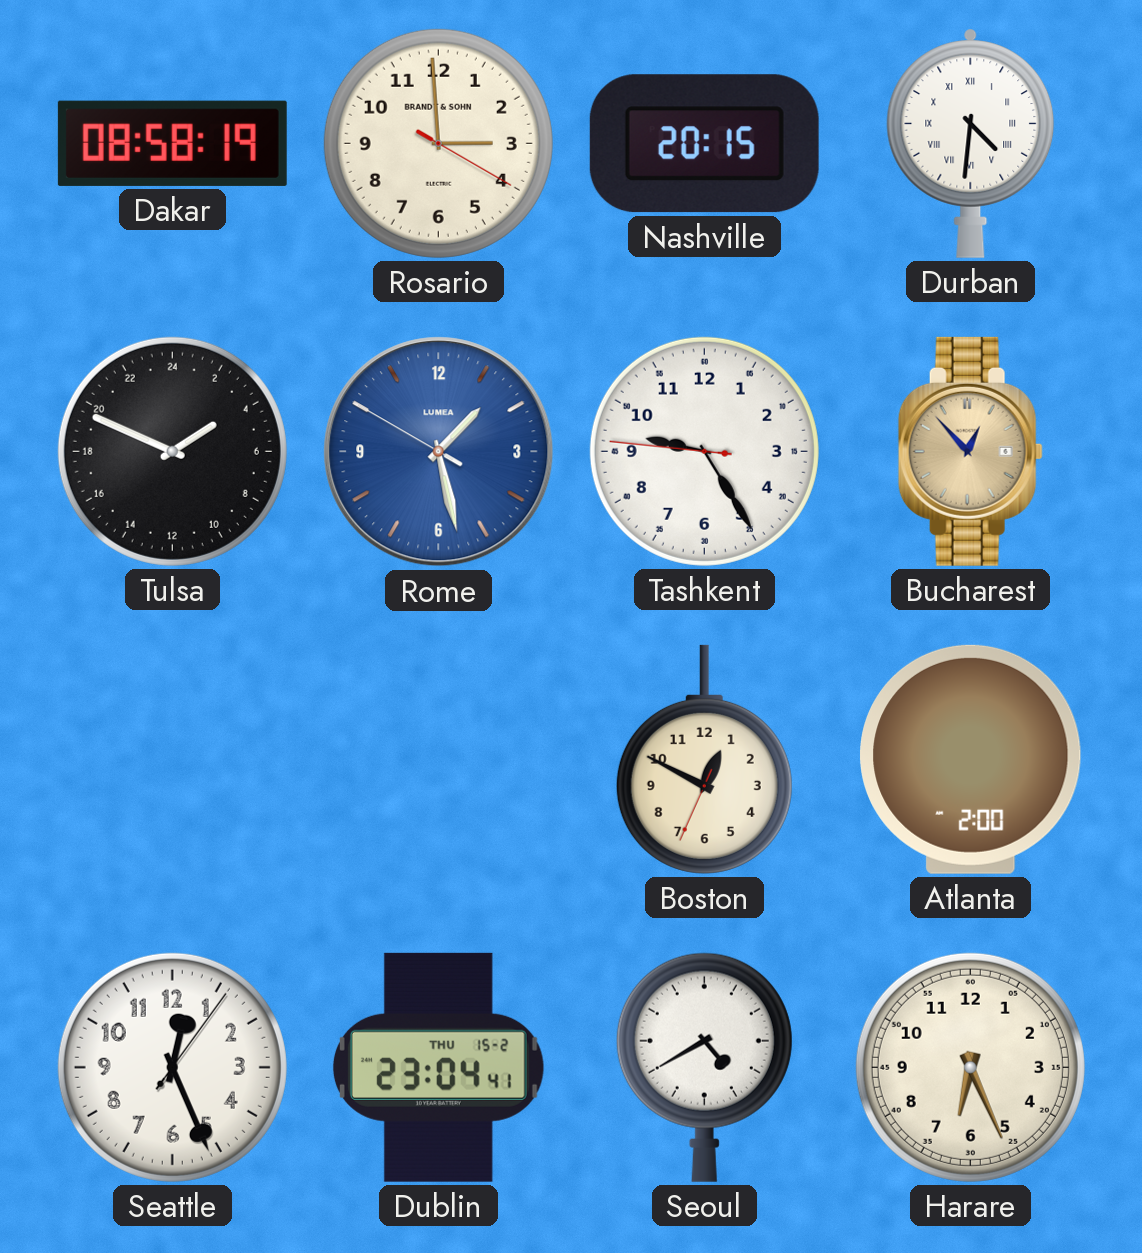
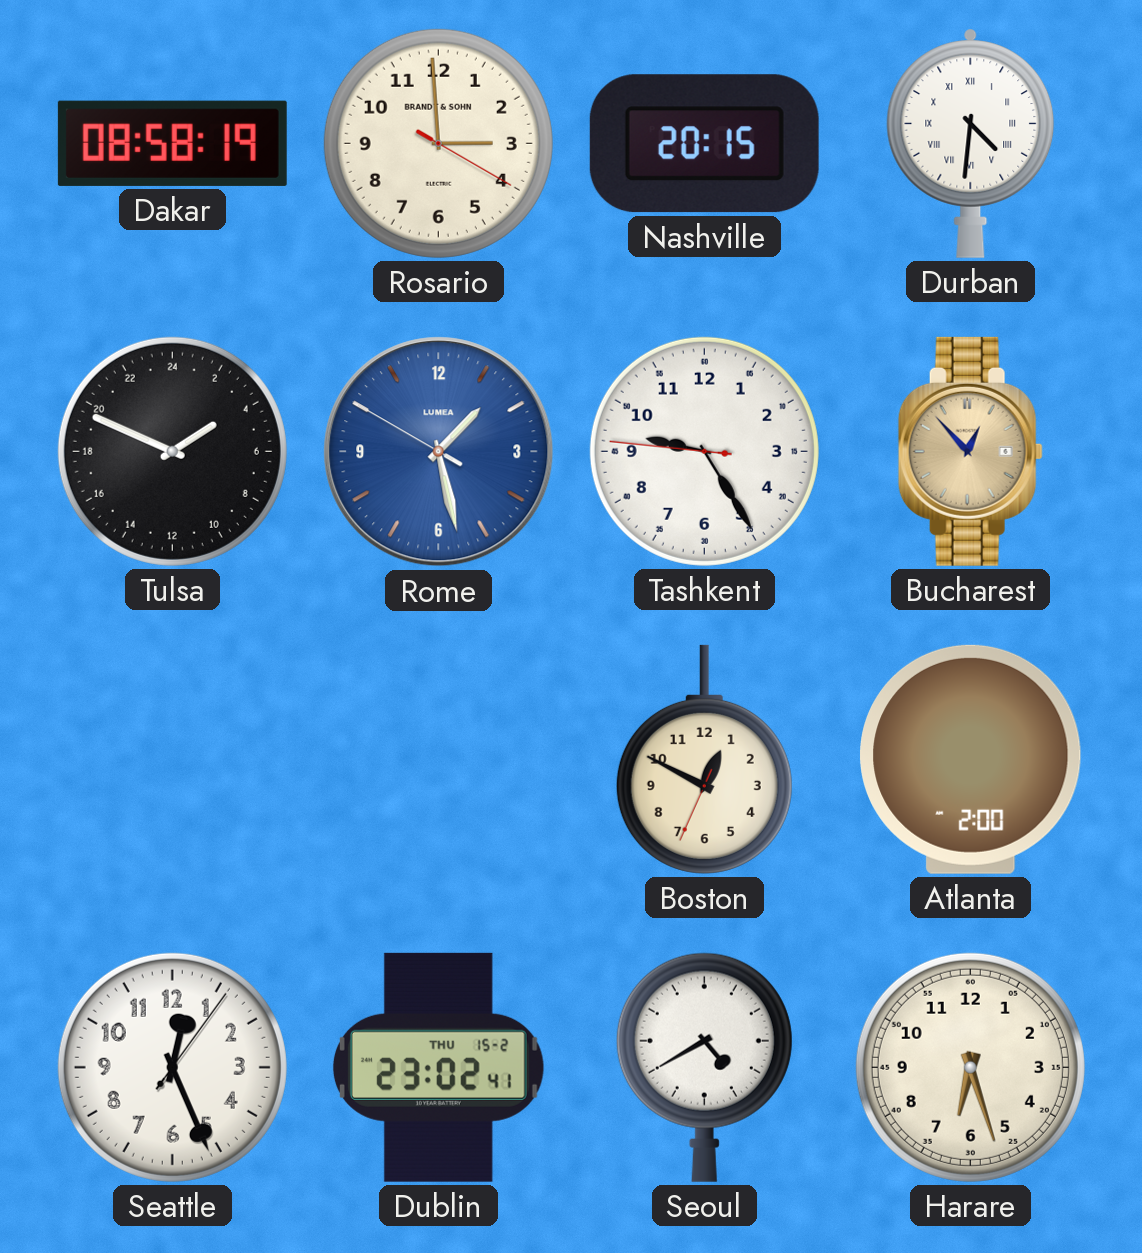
Dublin: 23:04 -> 23:02 (438, 1067)
Harare: 6:26 -> 6:27 (970, 1067)
